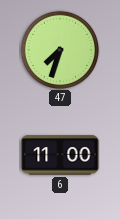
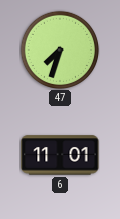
6: 11:00 -> 11:01 (60, 155)
